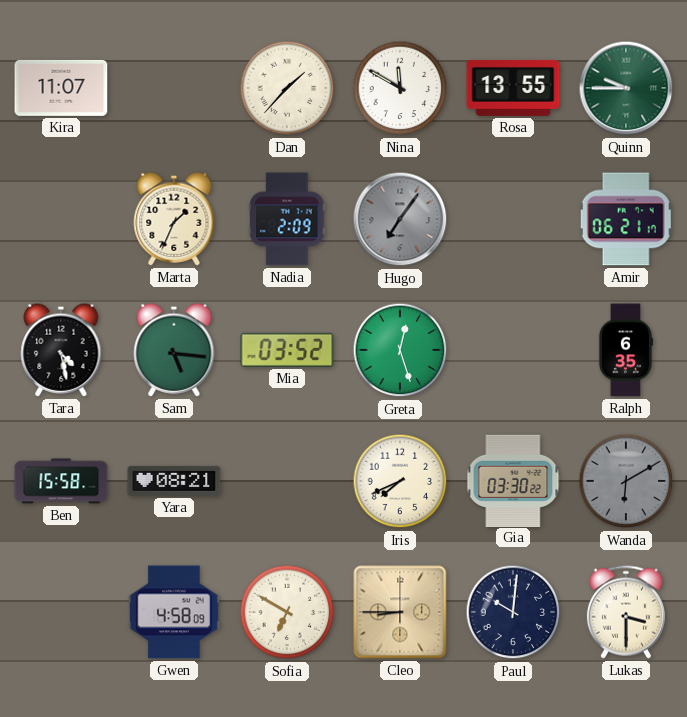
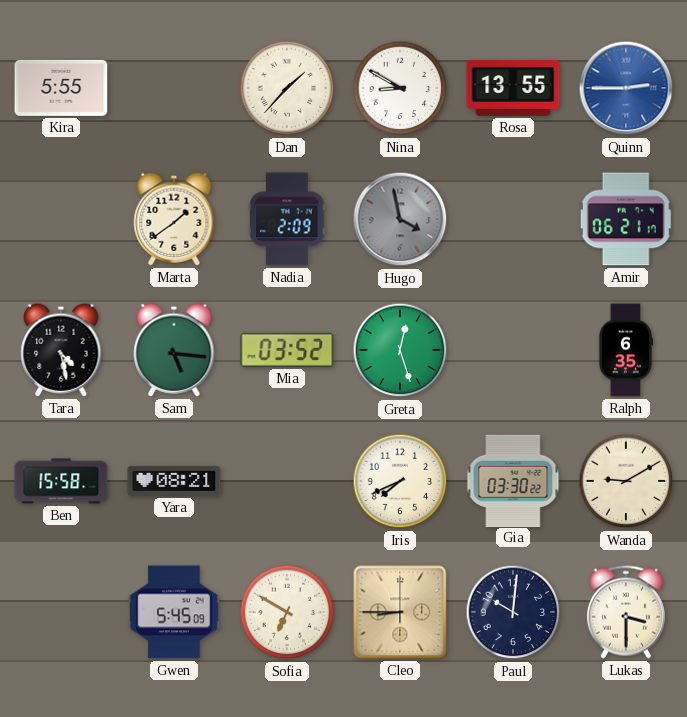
Kira: 11:07 -> 5:55 (61, 88)
Nina: 11:50 -> 8:50 (400, 88)
Quinn: 9:45 -> 2:45 (626, 88)
Quinn dial: green -> blue (626, 88)
Marta: 1:34 -> 1:39 (174, 219)
Hugo: 7:06 -> 3:58 (400, 219)
Wanda: 6:10 -> 9:10 (626, 481)
Wanda dial: grey -> cream (626, 481)
Gwen: 4:58 -> 5:45 (175, 612)
